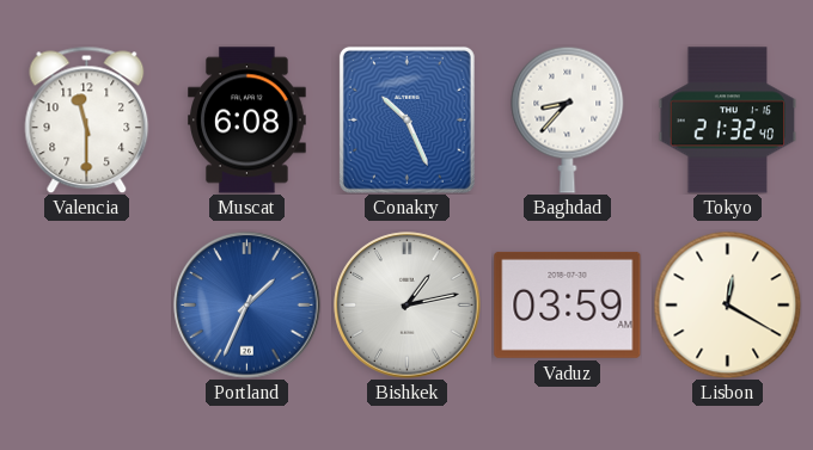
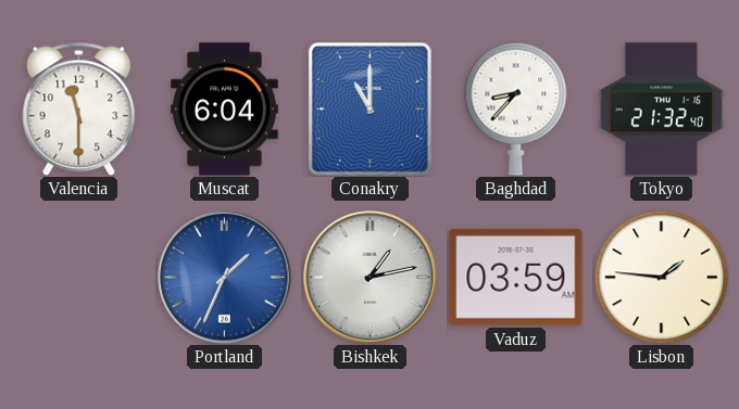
Muscat: 6:08 -> 6:04 (225, 110)
Conakry: 10:26 -> 11:00 (369, 108)
Lisbon: 12:20 -> 1:46 (661, 277)
